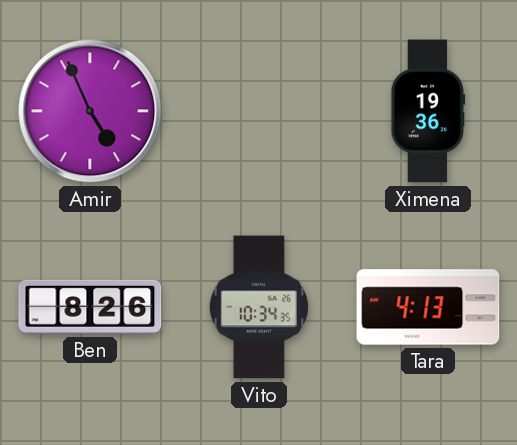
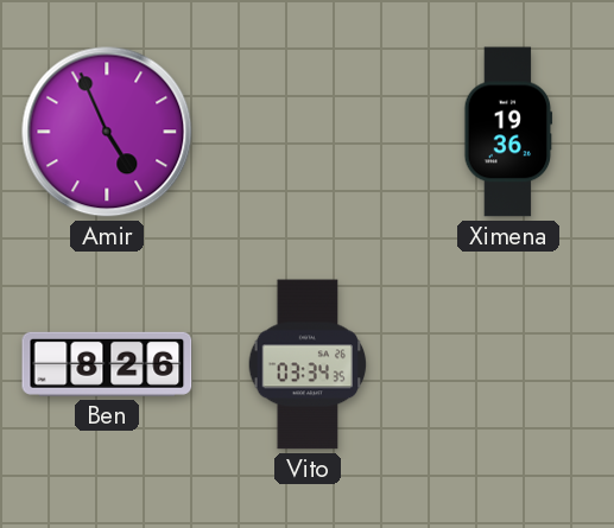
Vito: 10:34 -> 03:34 (308, 364)
Tara: 4:13 -> none (428, 307)
